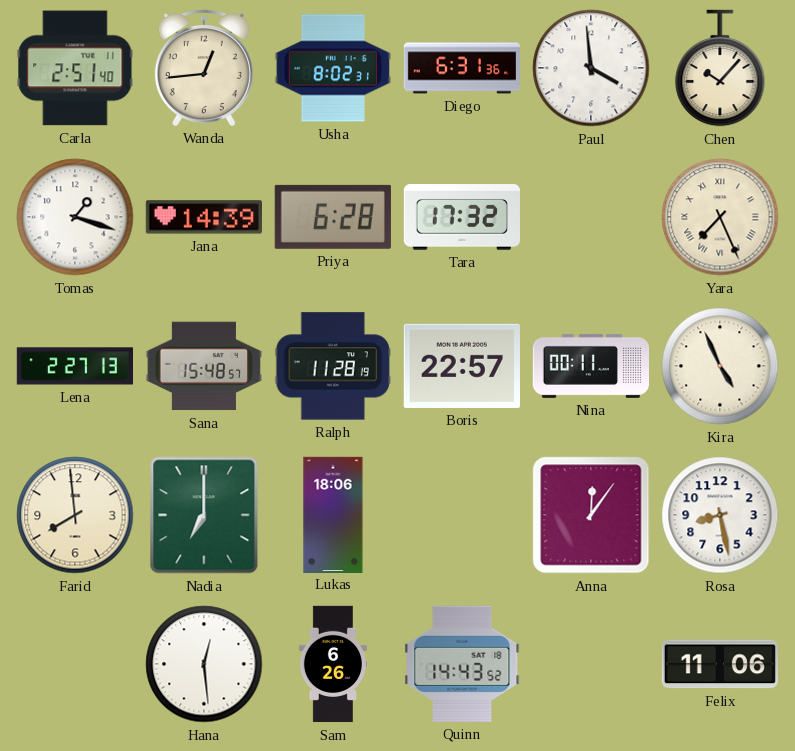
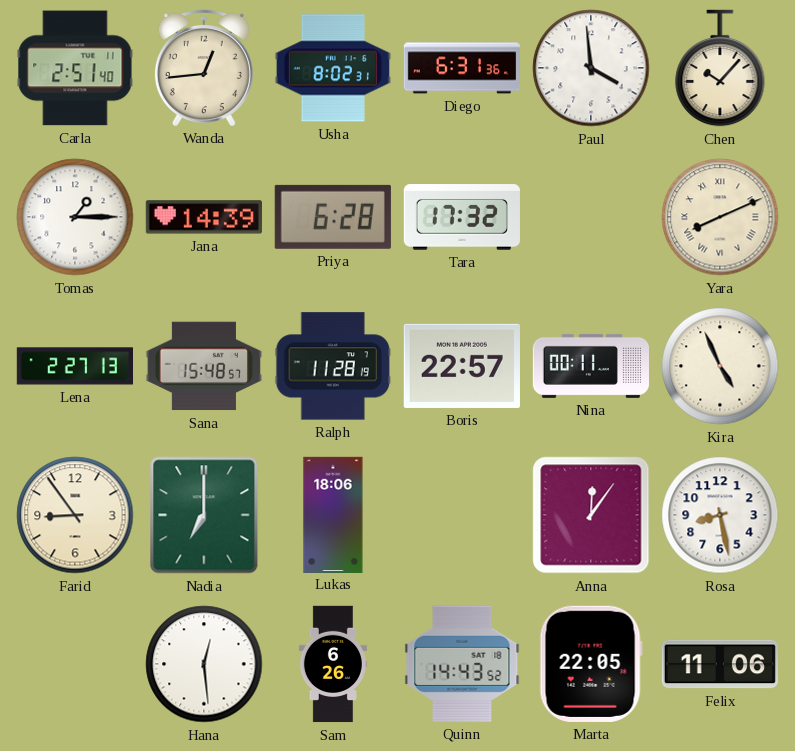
Tomas: 1:18 -> 1:15 (75, 217)
Yara: 7:26 -> 8:11 (720, 217)
Farid: 7:59 -> 8:54 (75, 515)
Marta: none -> 22:05 (591, 664)
